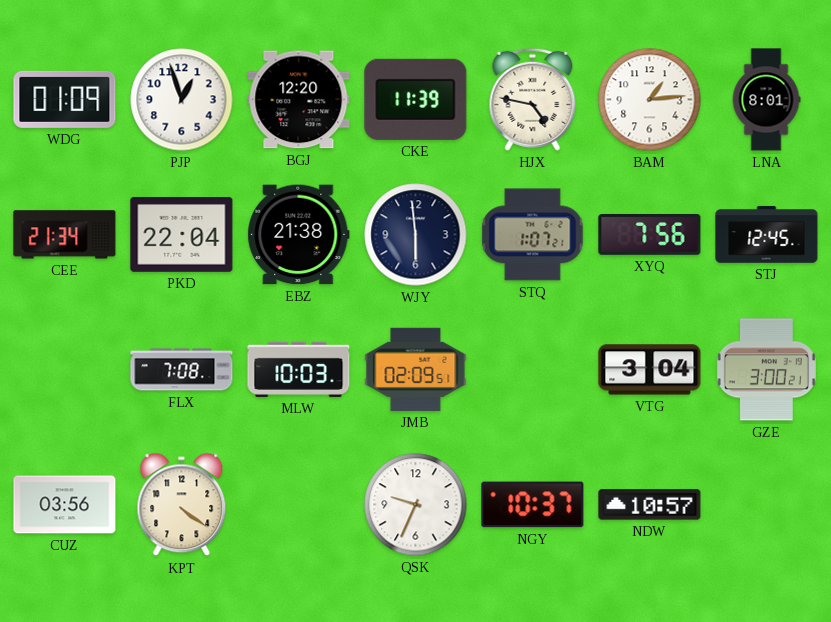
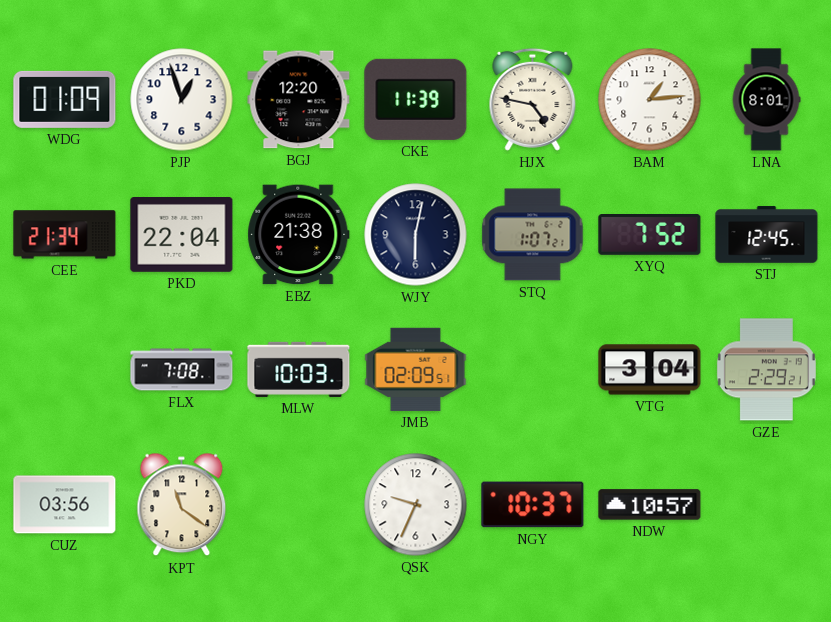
WJY: 5:59 -> 6:02 (416, 235)
XYQ: 7:56 -> 7:52 (650, 235)
GZE: 3:00 -> 2:29 (766, 370)
KPT: 4:21 -> 11:21 (182, 505)
